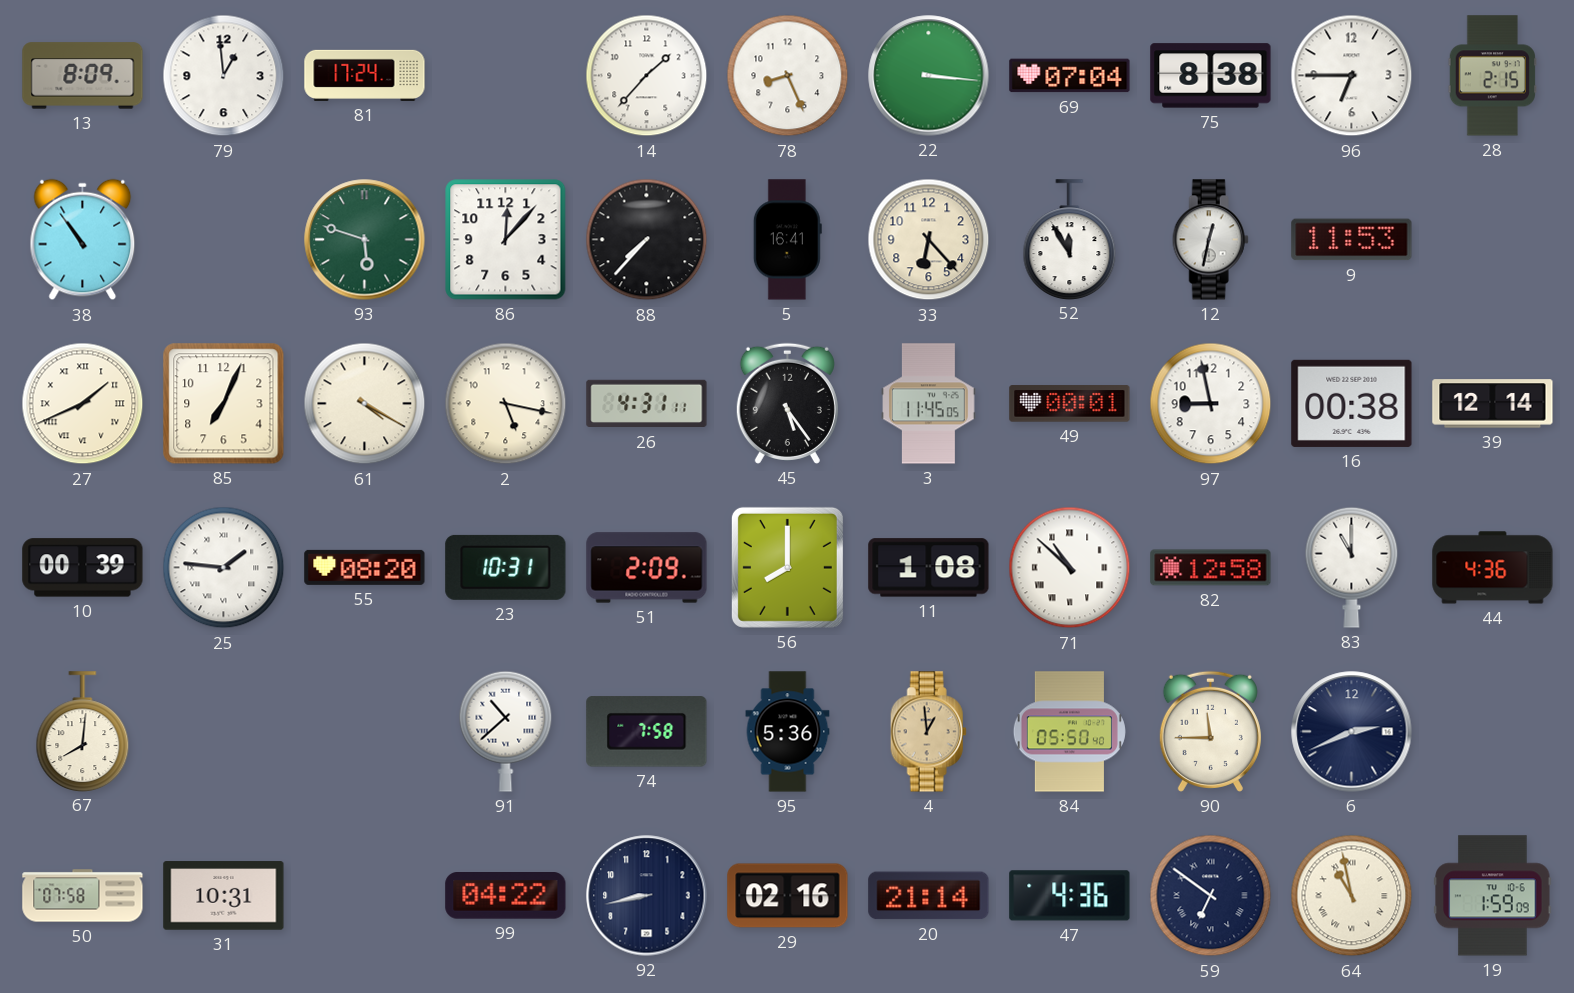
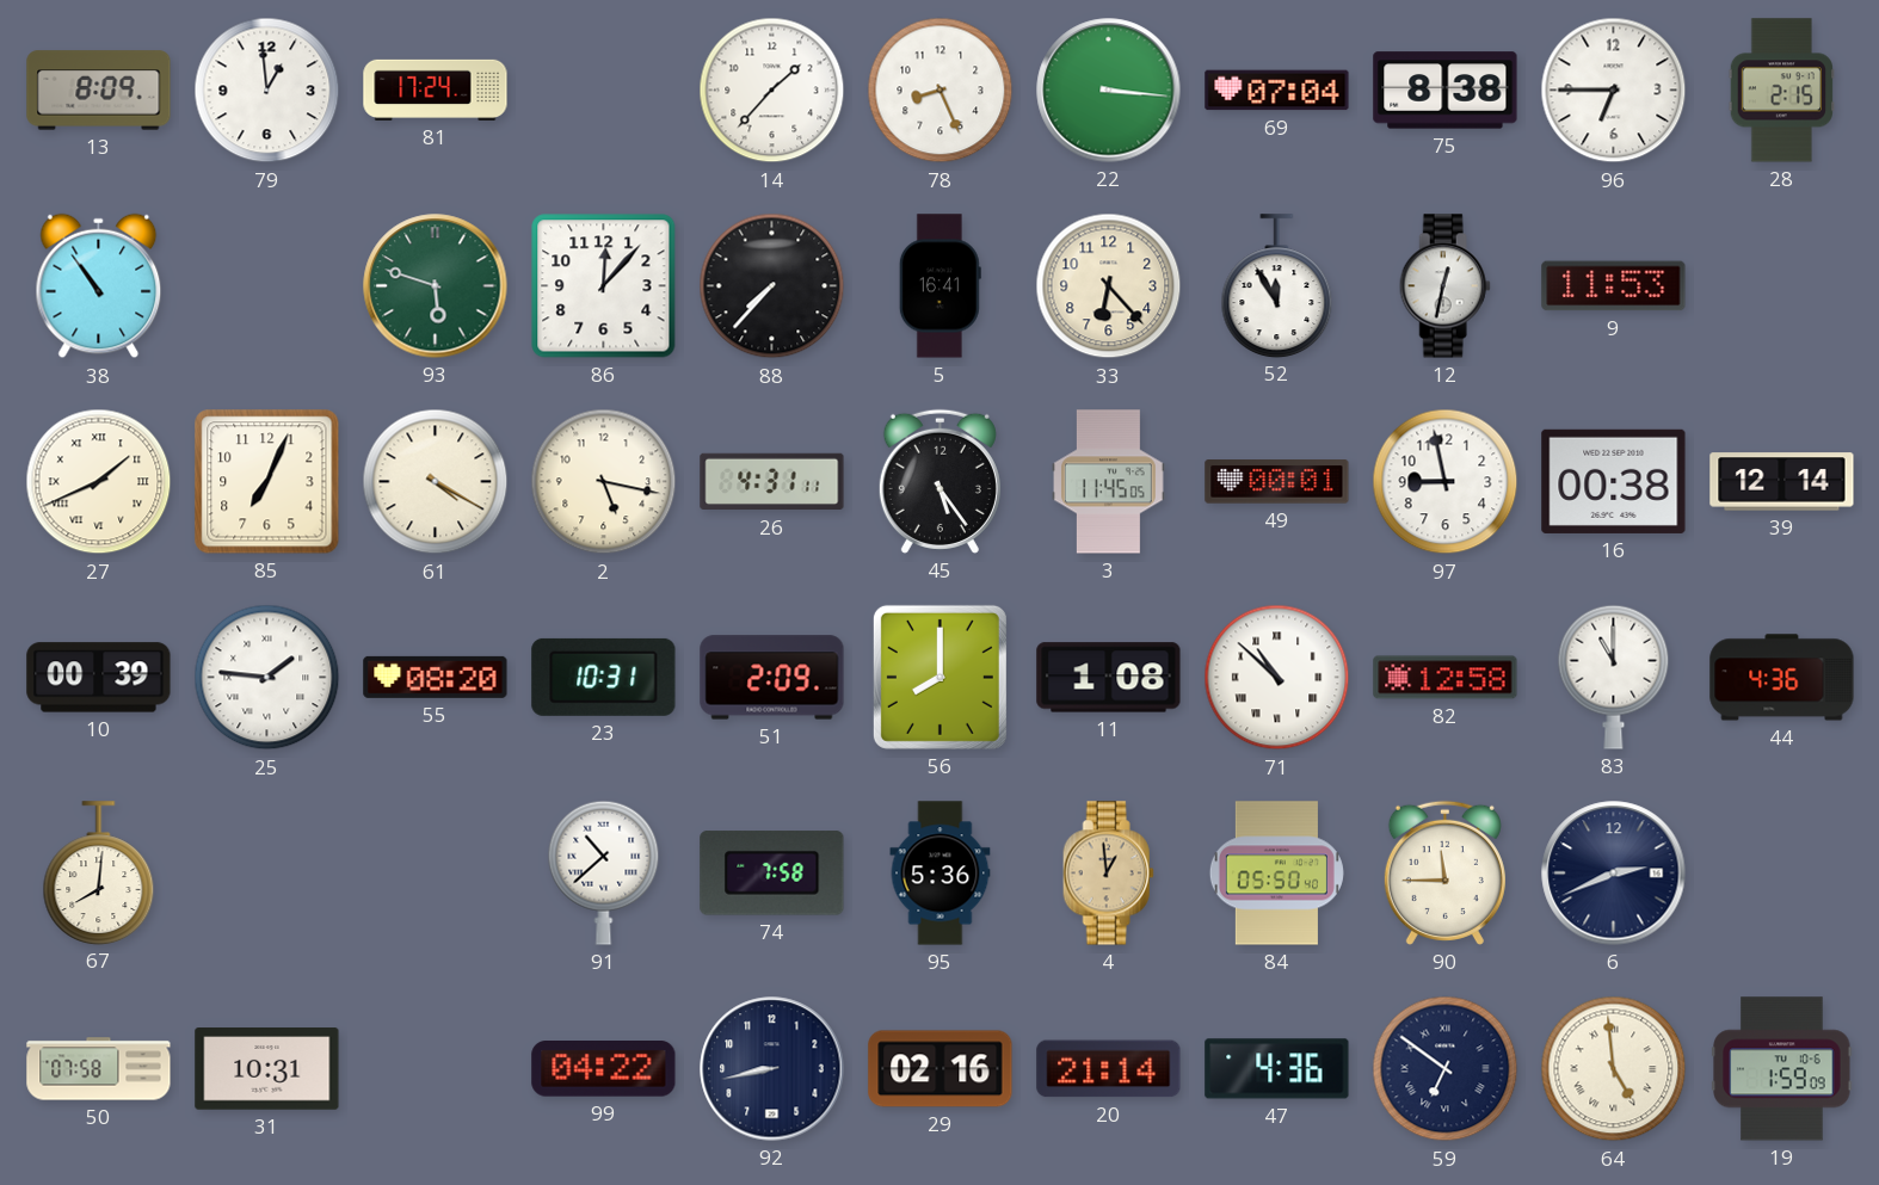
64: 10:58 -> 4:59 (1614, 1069)
